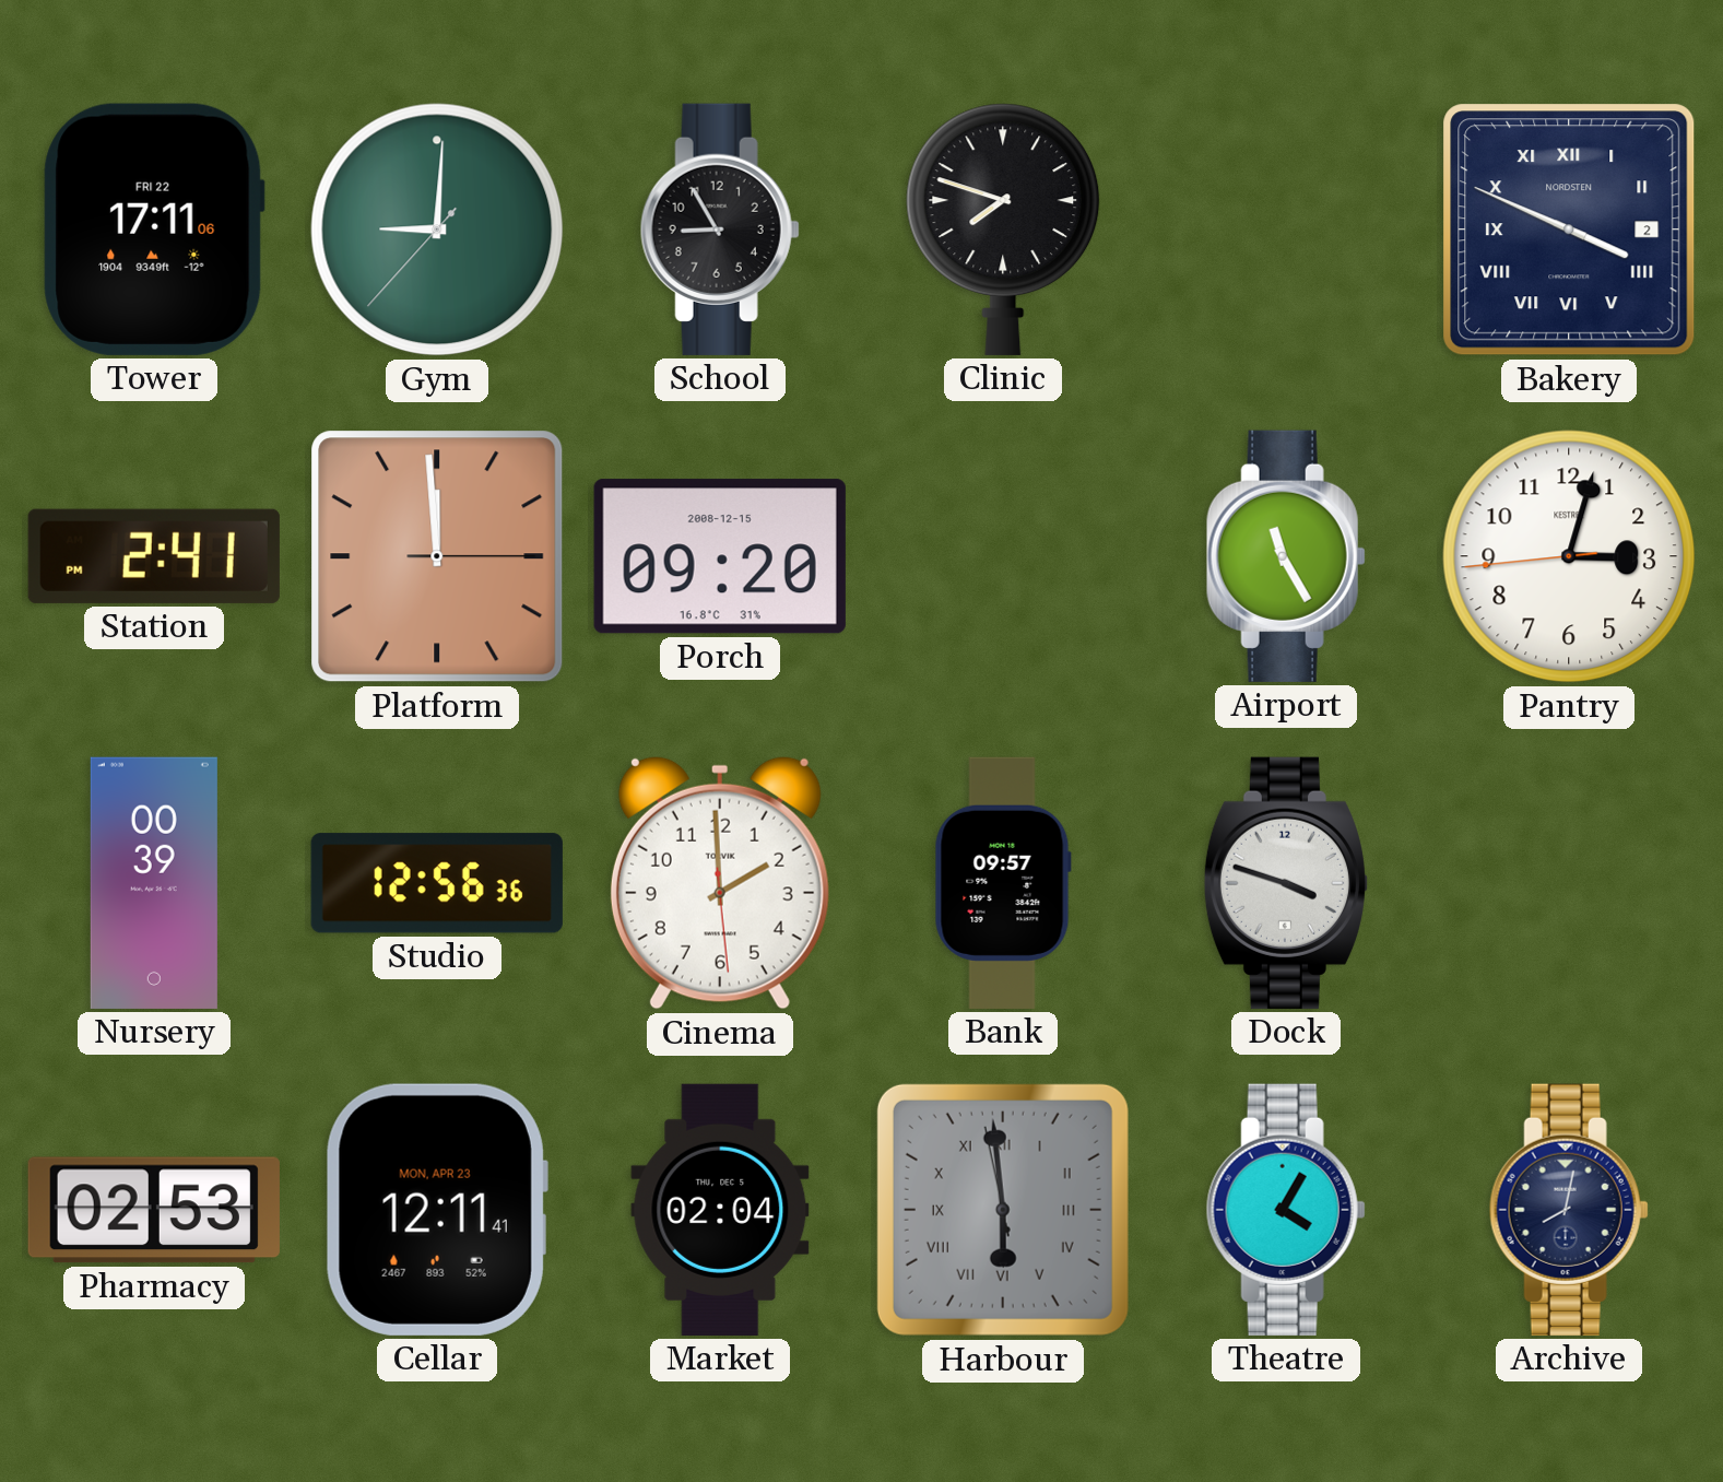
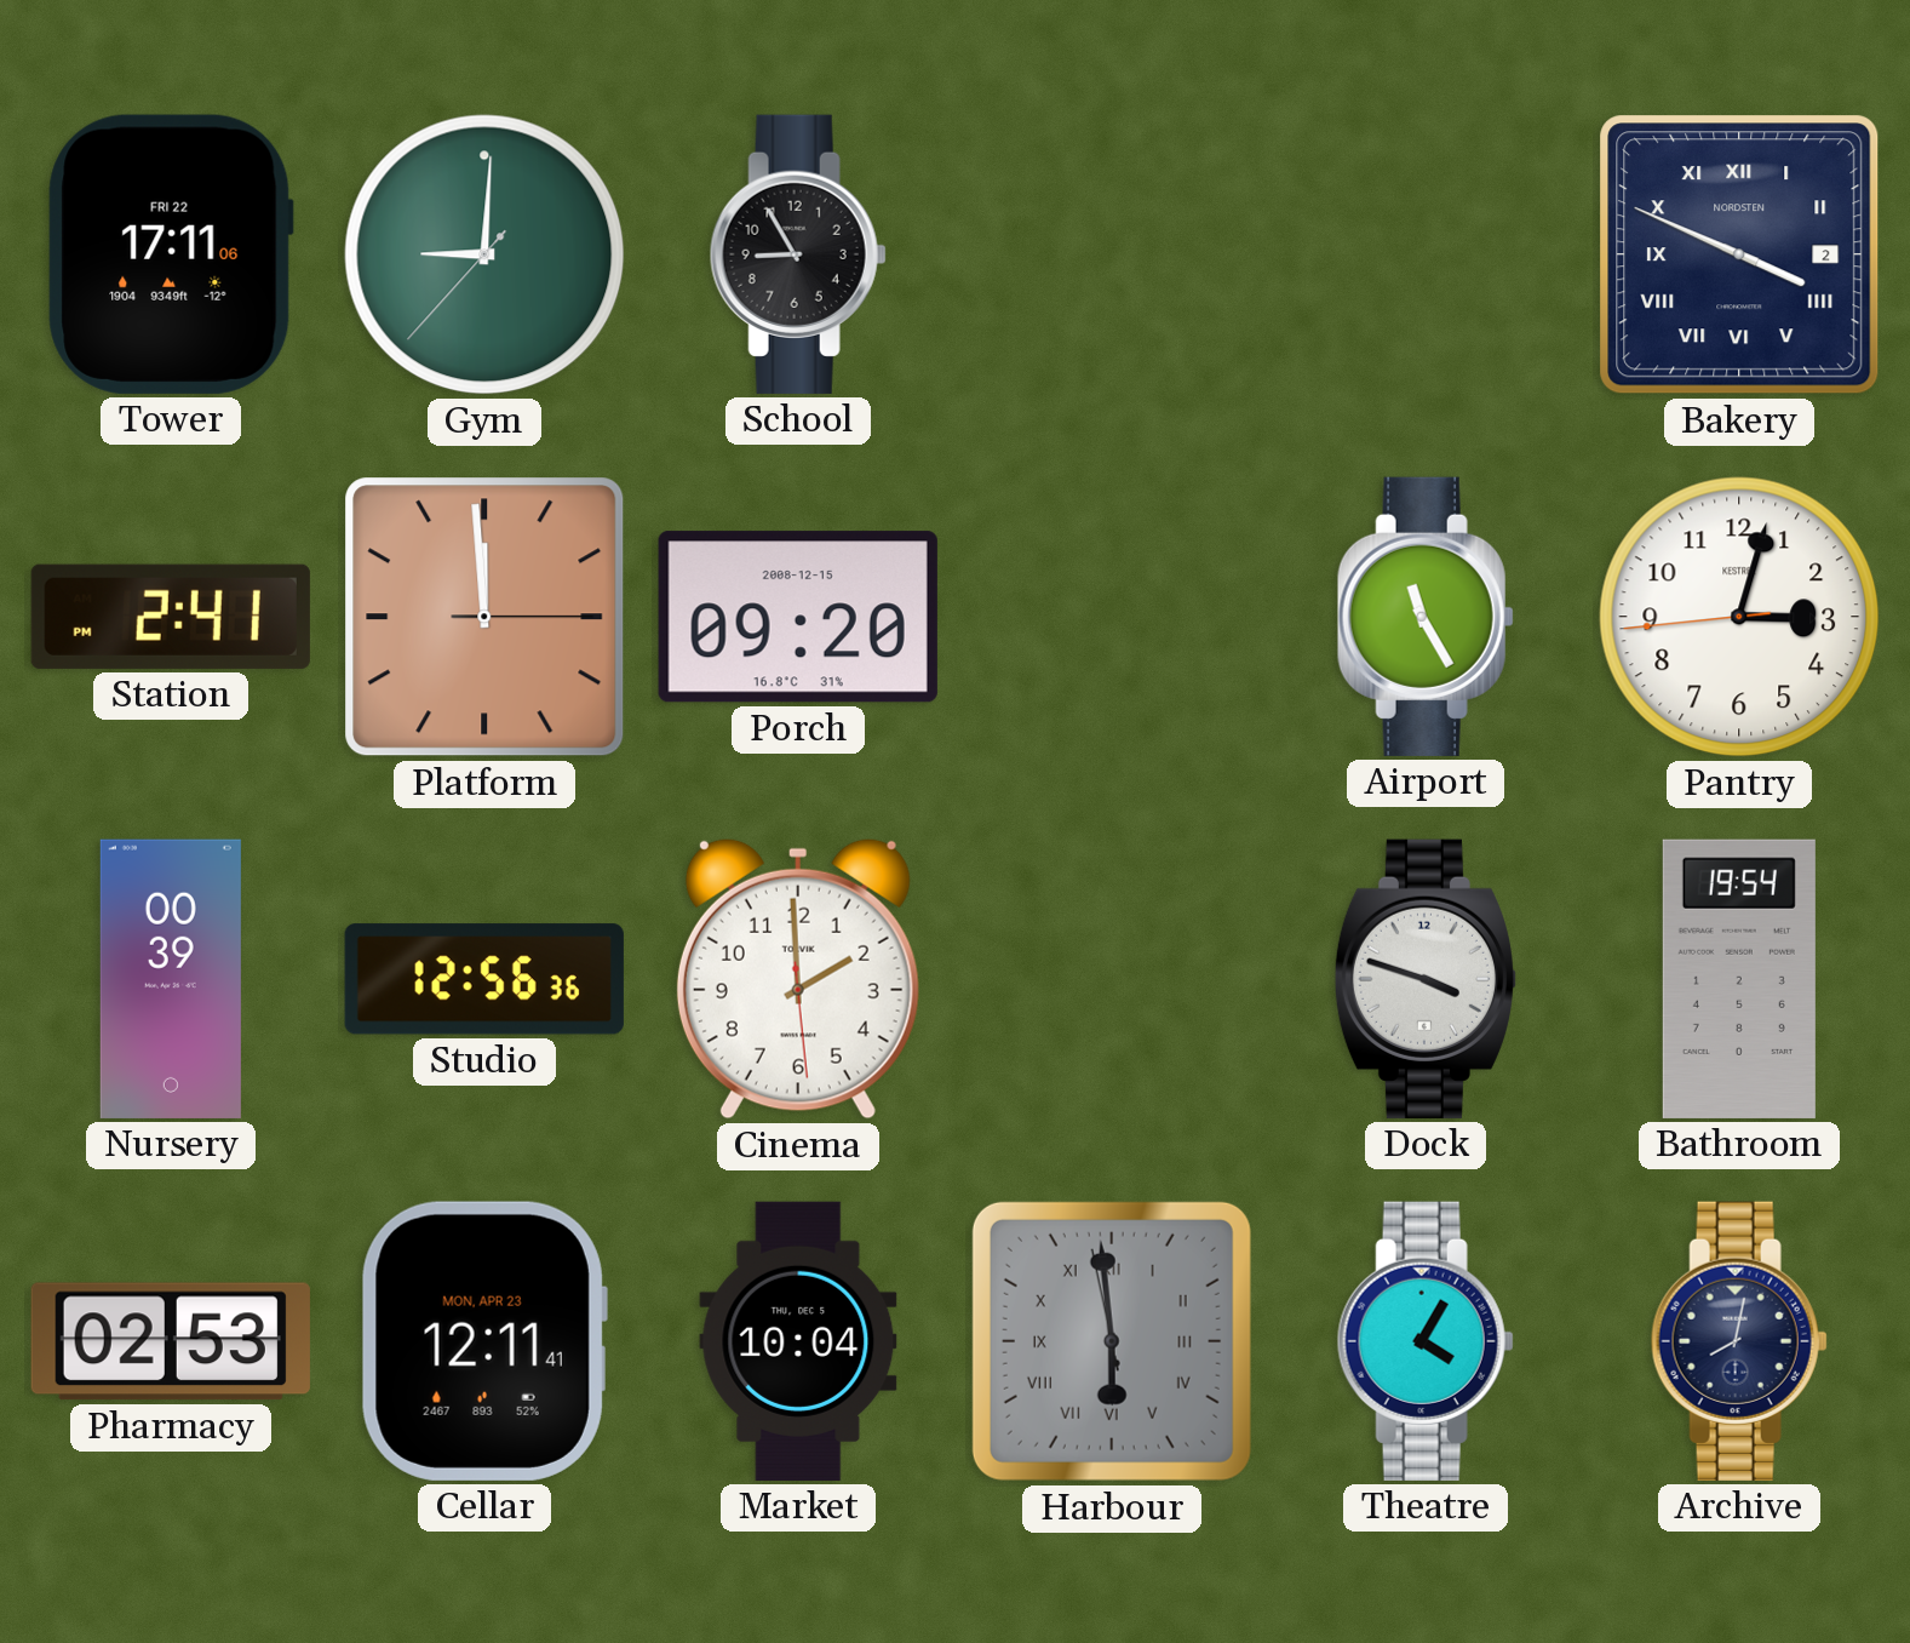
Clinic: 7:48 -> none (1003, 230)
Bank: 09:57 -> none (1003, 883)
Bathroom: none -> 19:54 (1739, 979)
Market: 02:04 -> 10:04 (798, 1341)
